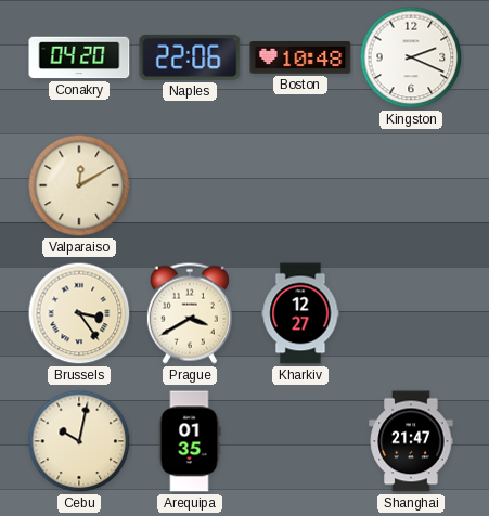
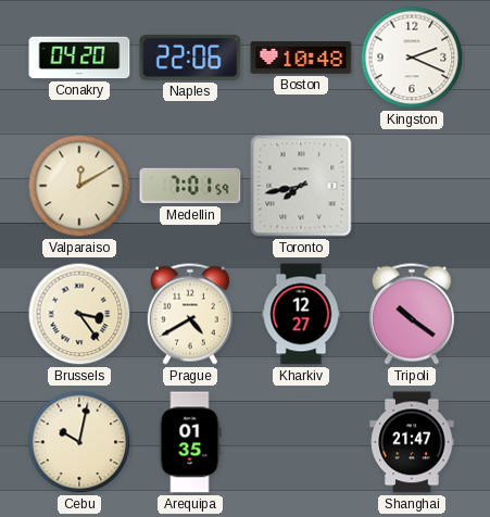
Medellin: none -> 7:01 (190, 186)
Toronto: none -> 7:43 (301, 186)
Prague: 3:40 -> 4:40 (190, 314)
Tripoli: none -> 10:21 (412, 314)
